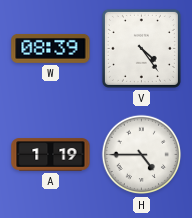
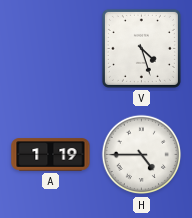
W: 08:39 -> none (51, 48)
V: 4:24 -> 4:27 (141, 48)
